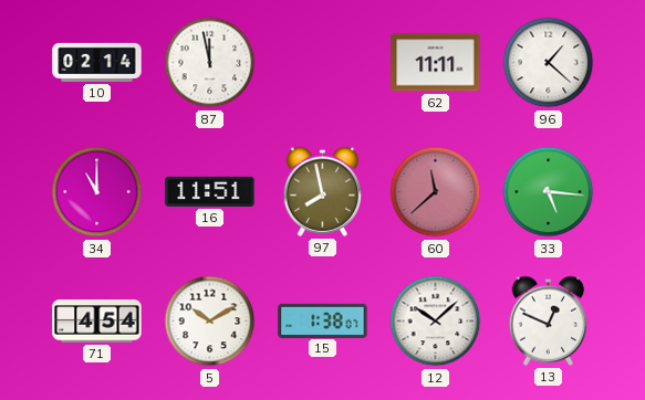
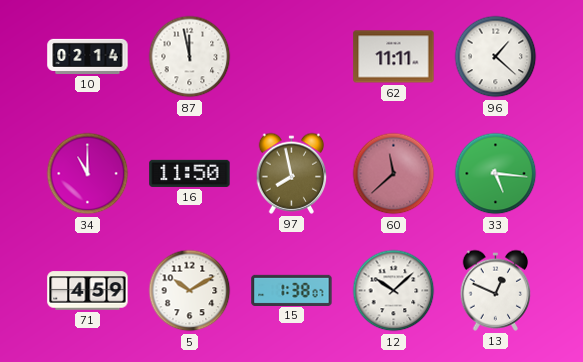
16: 11:51 -> 11:50 (190, 173)
71: 4:54 -> 4:59 (88, 291)
